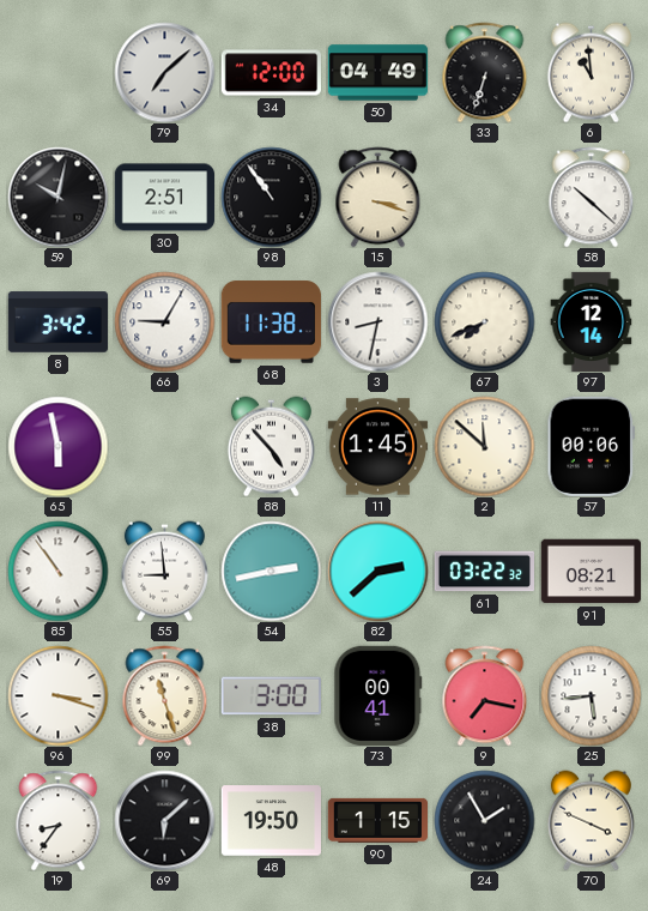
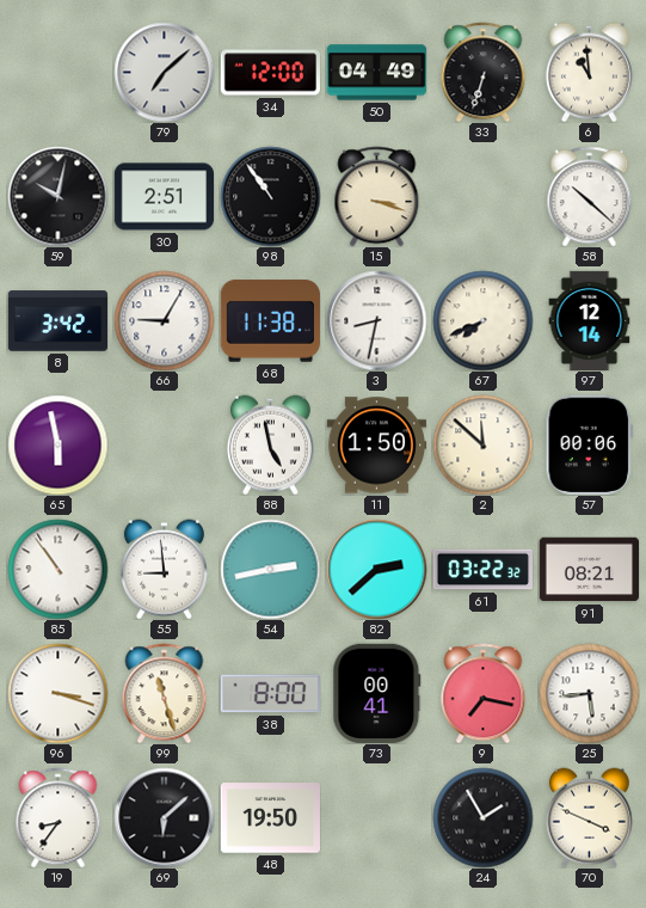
88: 4:53 -> 4:58 (270, 444)
11: 1:45 -> 1:50 (376, 446)
38: 3:00 -> 8:00 (270, 694)
90: 1:15 -> none (377, 820)
